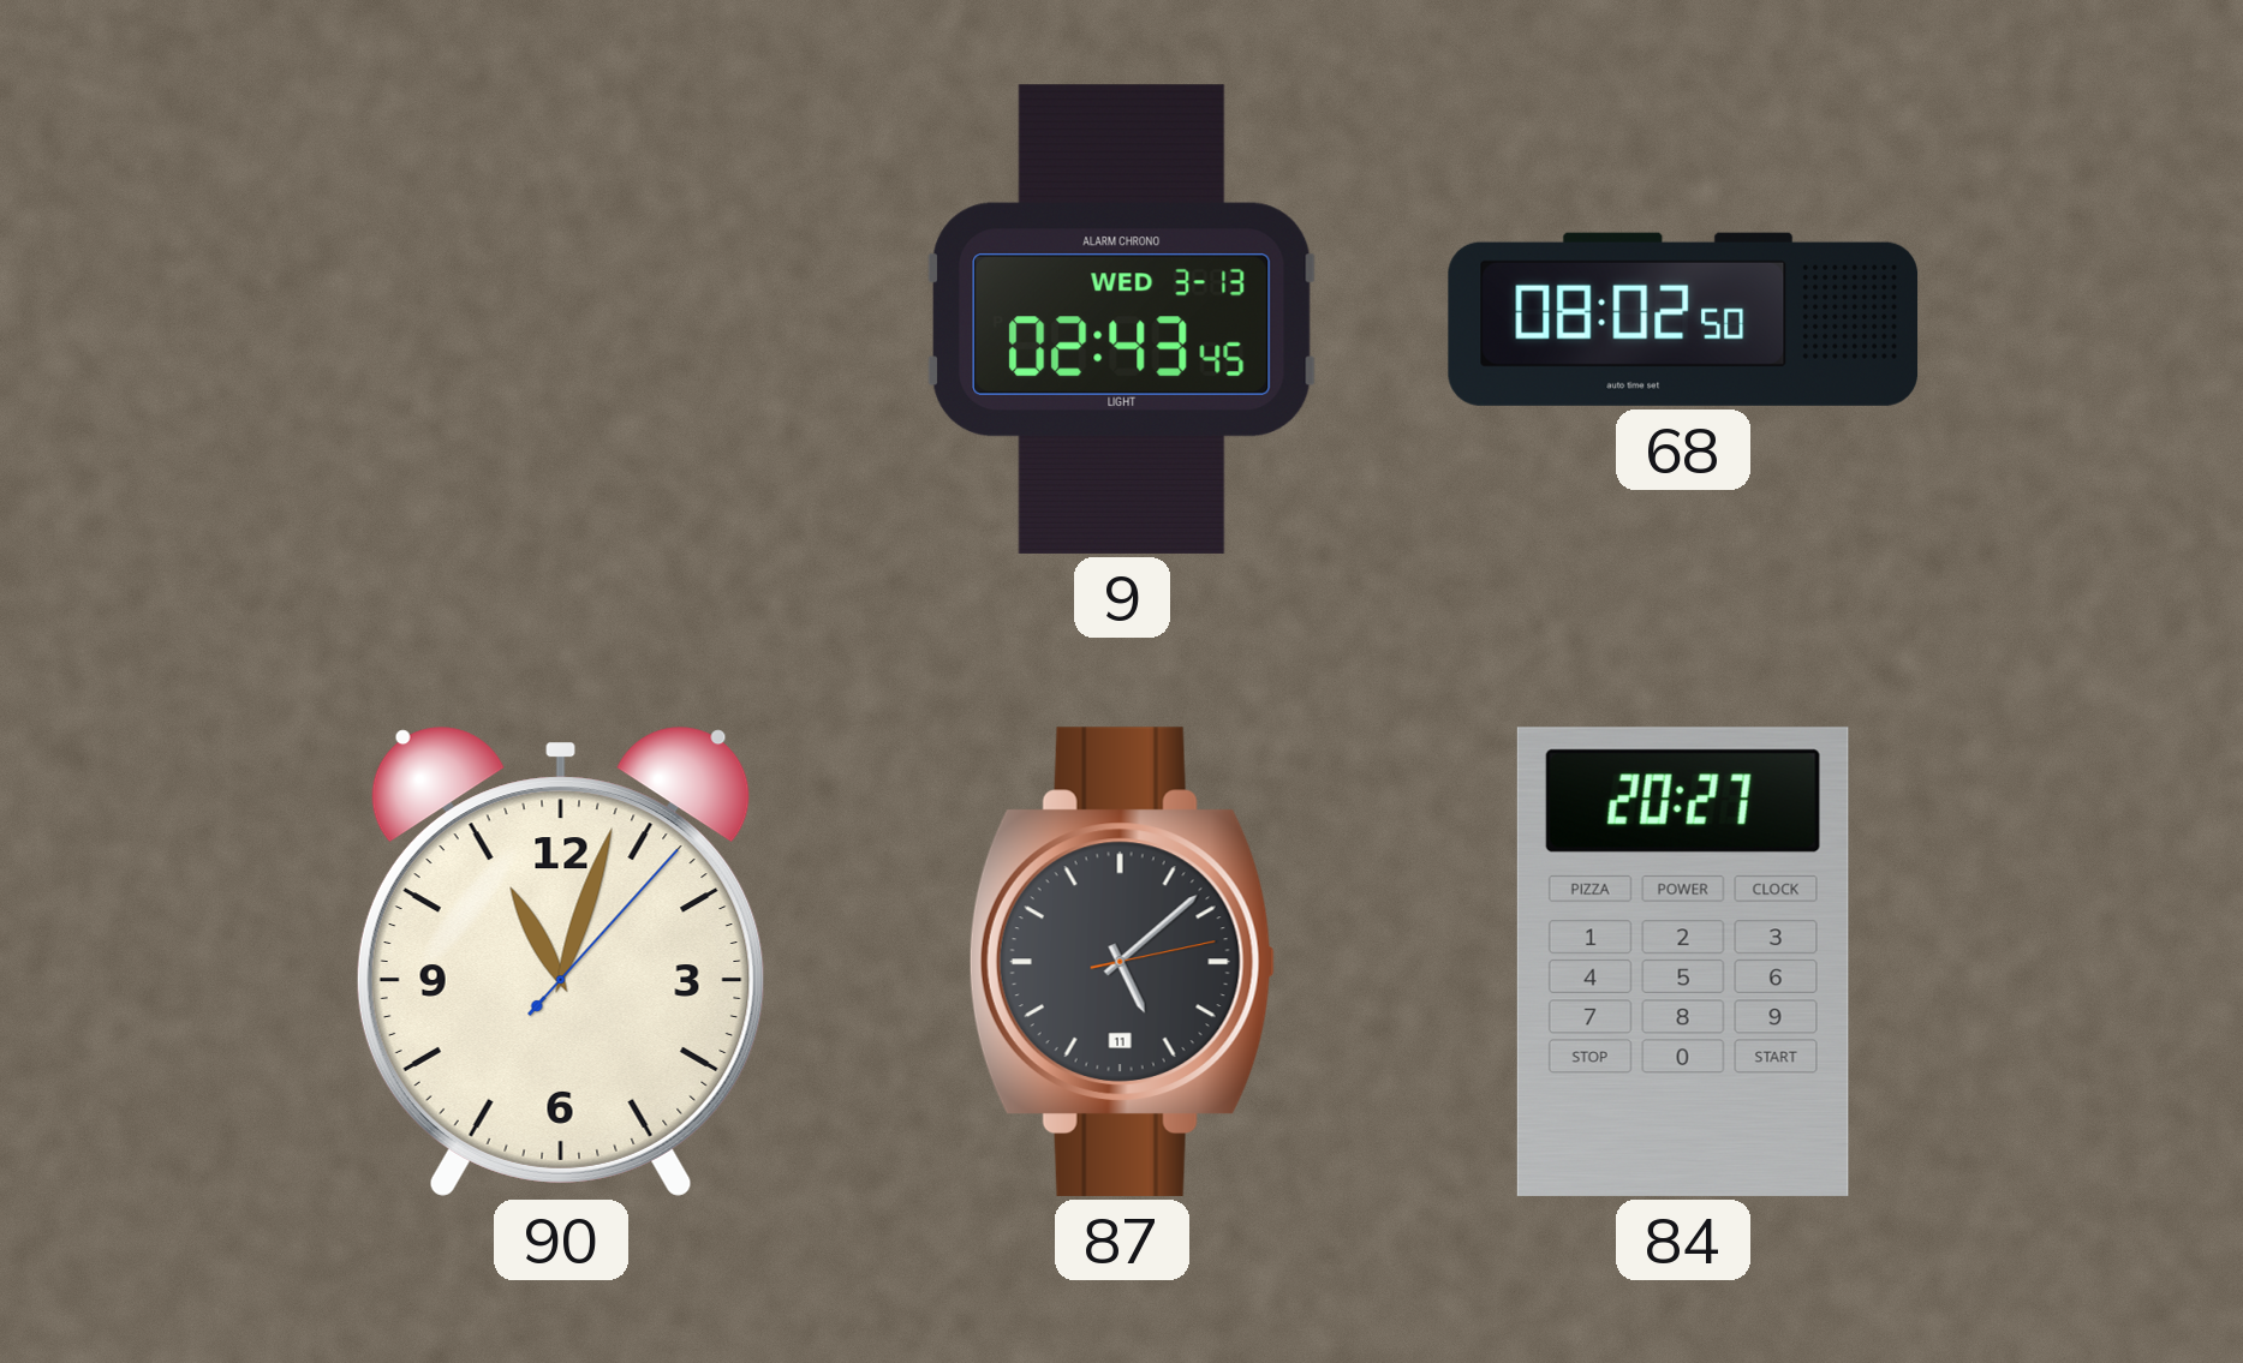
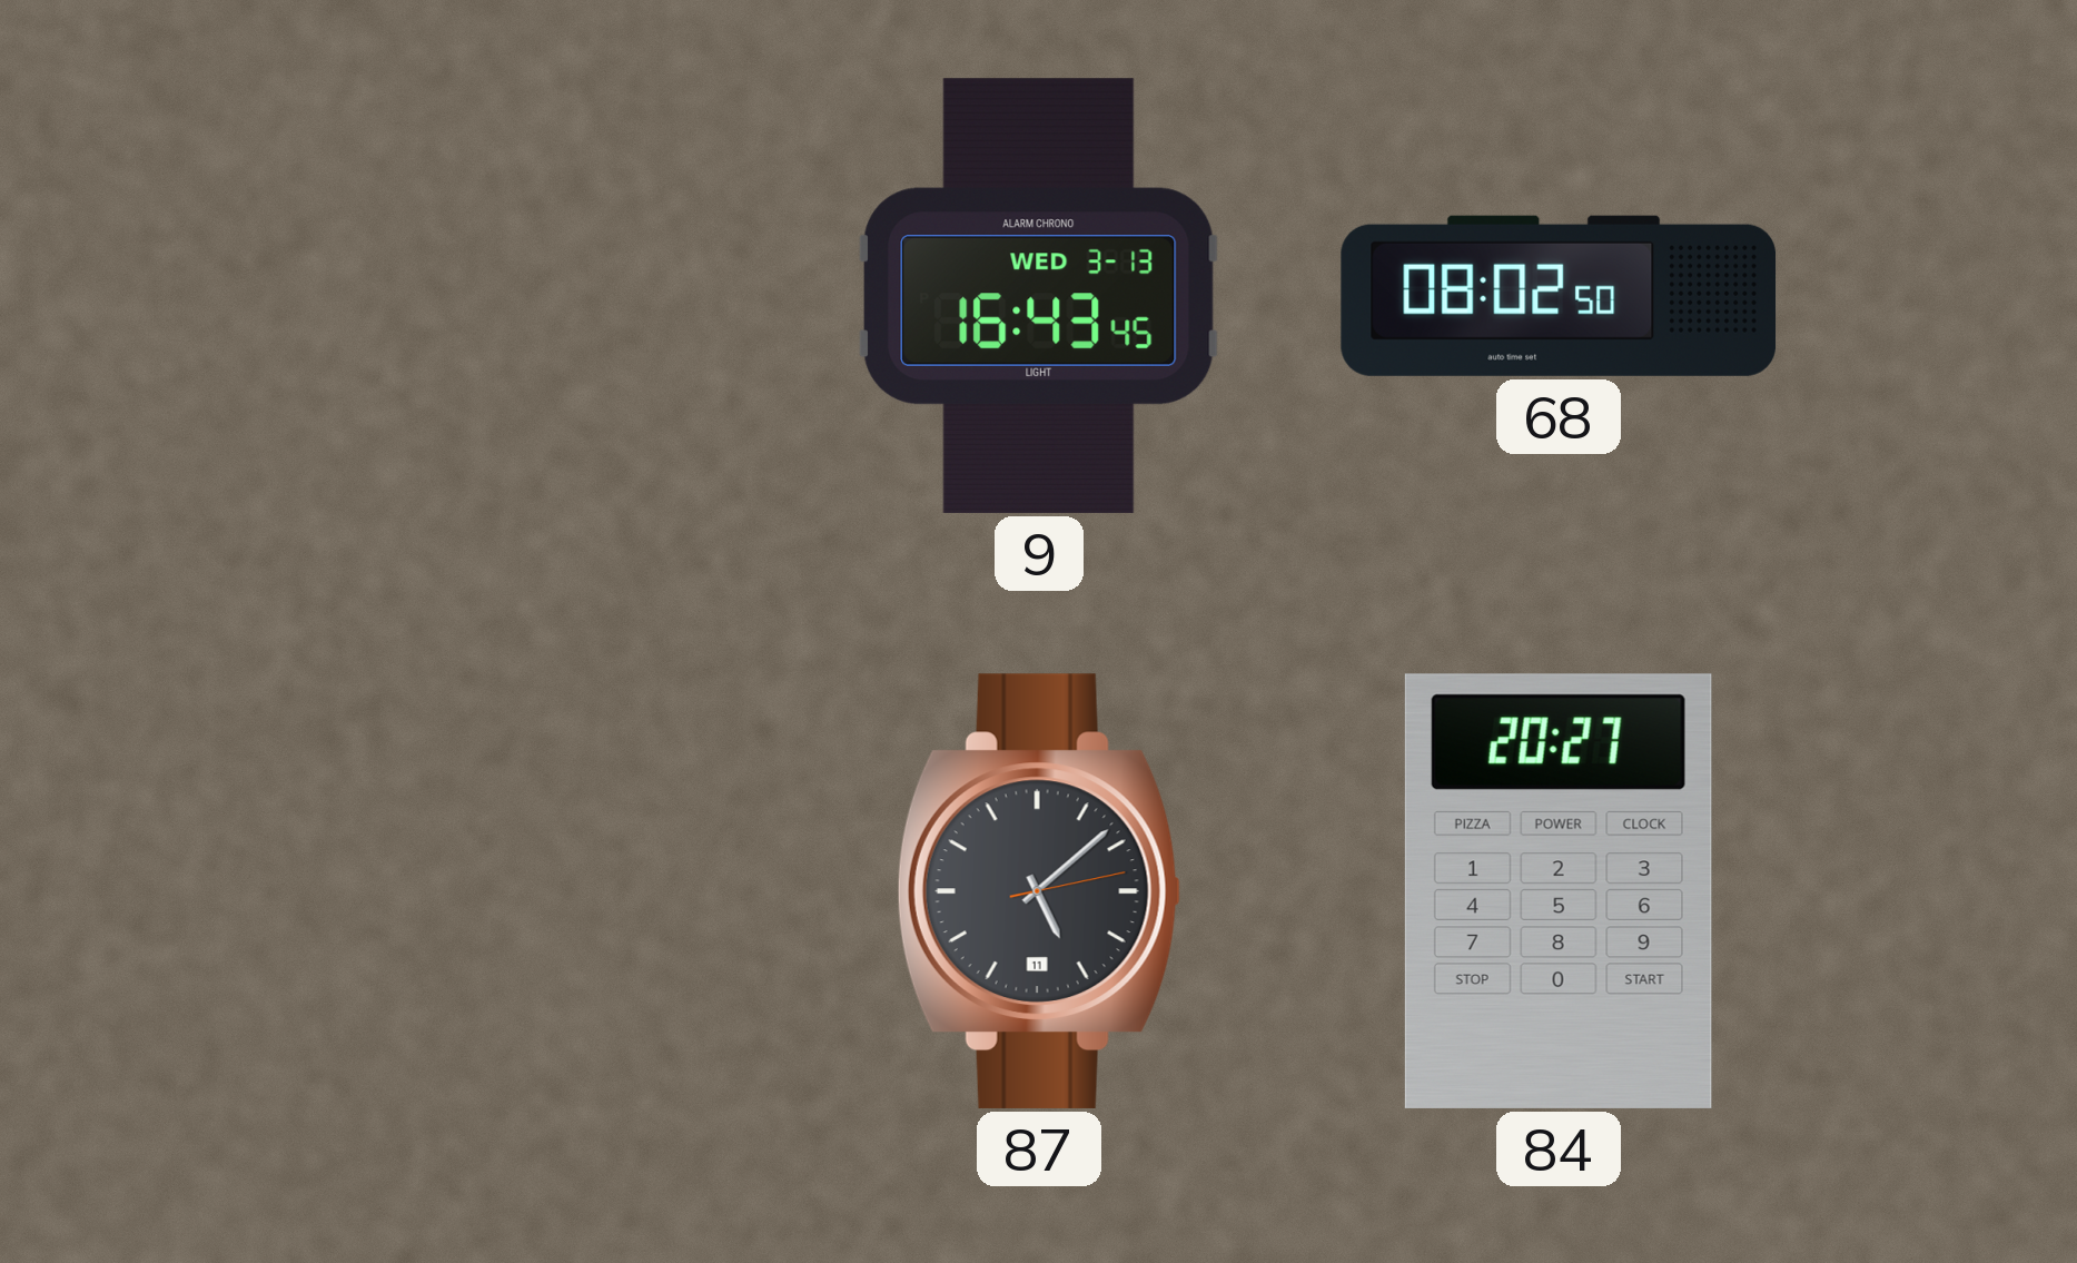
9: 02:43 -> 16:43 (1038, 296)
90: 11:03 -> none (561, 962)
